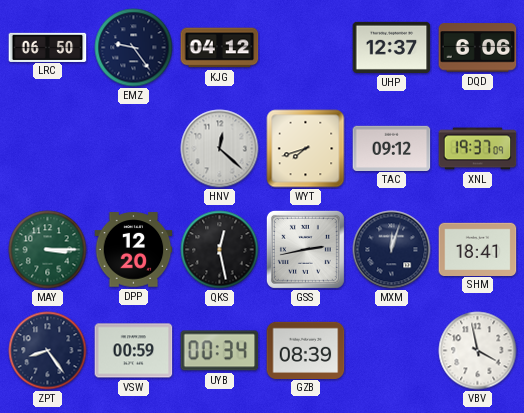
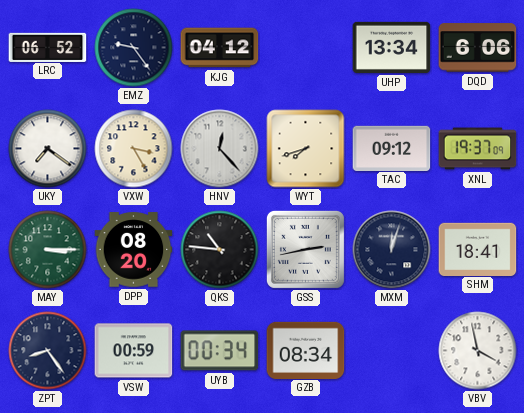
LRC: 06:50 -> 06:52 (48, 47)
UHP: 12:37 -> 13:34 (392, 47)
UKY: none -> 7:21 (48, 149)
VXW: none -> 3:25 (134, 149)
HNV: 12:22 -> 12:23 (220, 149)
DPP: 12:20 -> 08:20 (134, 250)
QKS: 12:28 -> 10:46 (220, 250)
GZB: 08:39 -> 08:34 (306, 350)
